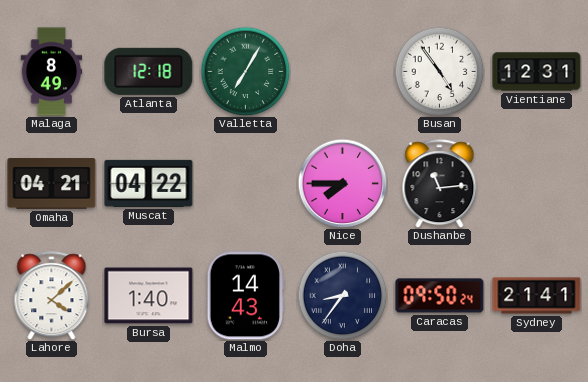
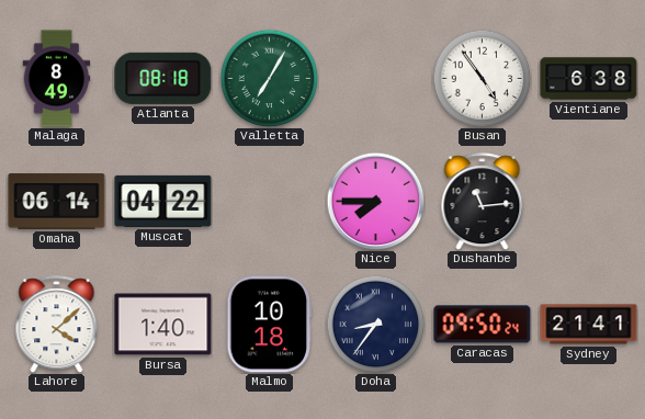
Atlanta: 12:18 -> 08:18 (163, 78)
Vientiane: 12:31 -> 6:38 (589, 79)
Omaha: 04:21 -> 06:14 (57, 202)
Malmo: 14:43 -> 10:18 (269, 325)
